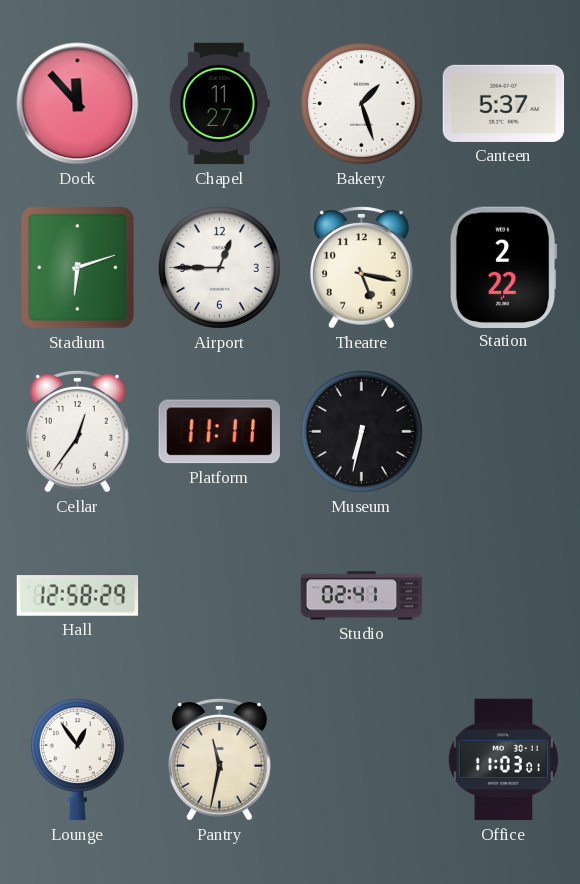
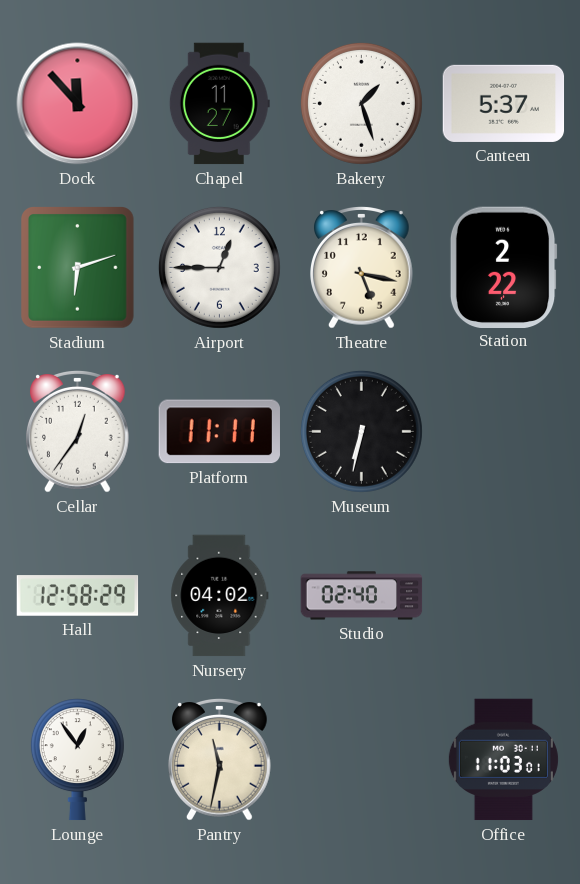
Nursery: none -> 04:02 (220, 596)
Studio: 02:41 -> 02:40 (362, 596)
